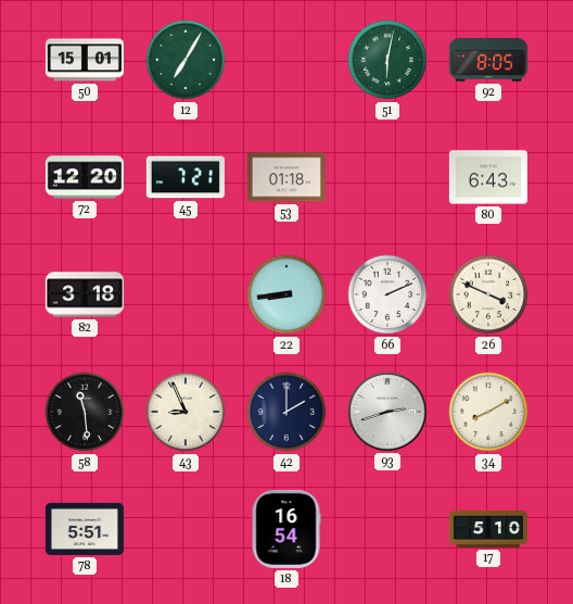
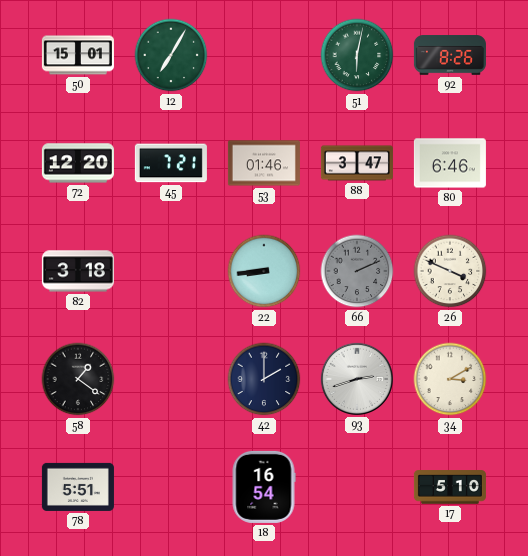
92: 8:05 -> 8:26 (450, 55)
53: 01:18 -> 01:46 (264, 163)
88: none -> 3:47 (357, 163)
80: 6:43 -> 6:46 (450, 163)
66 dial: white -> grey (357, 271)
58: 11:29 -> 1:21 (78, 379)
43: 8:56 -> none (186, 412)
34: 8:10 -> 3:10 (450, 379)
